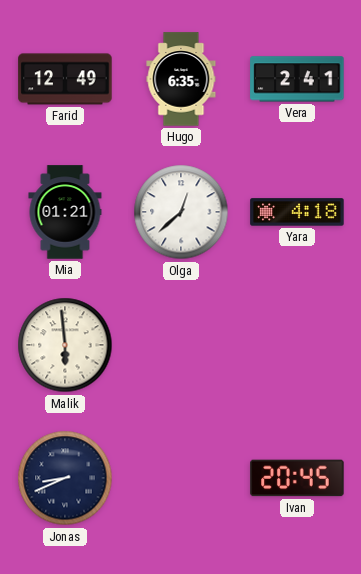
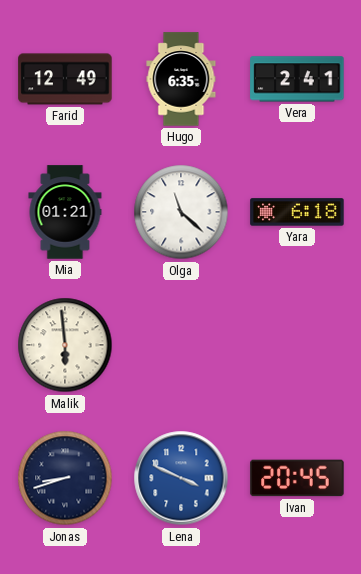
Olga: 12:38 -> 11:22 (181, 212)
Yara: 4:18 -> 6:18 (297, 212)
Jonas: 8:41 -> 8:42 (65, 478)
Lena: none -> 3:49 (181, 478)
